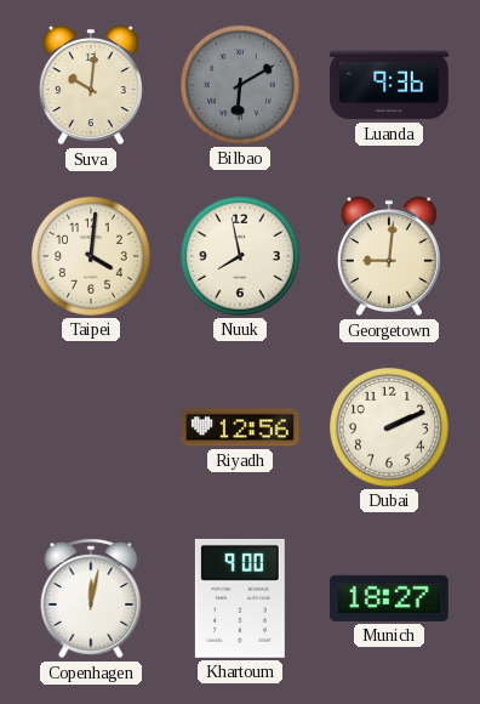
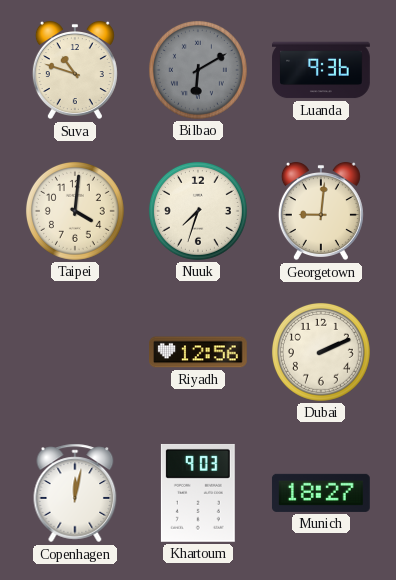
Suva: 10:01 -> 10:48 (75, 70)
Nuuk: 7:58 -> 7:33 (198, 211)
Khartoum: 9:00 -> 9:03 (198, 493)
